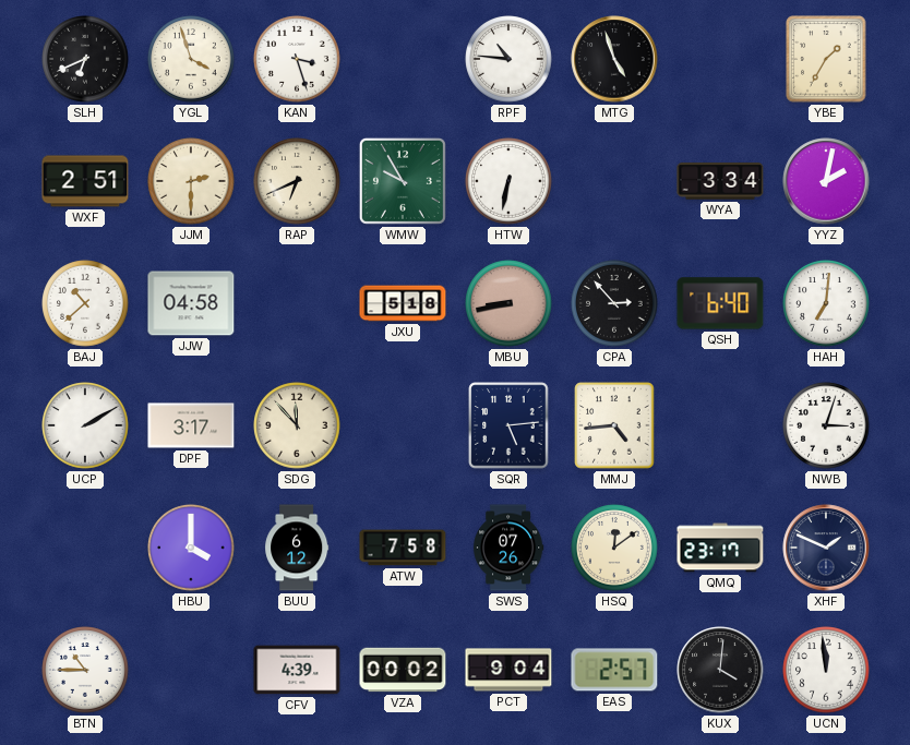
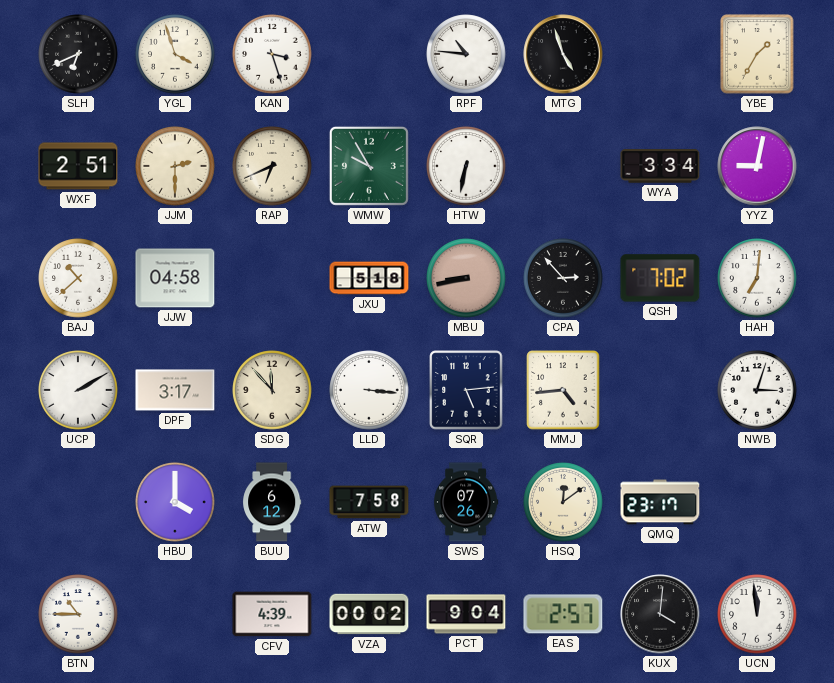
YYZ: 2:02 -> 9:02 (757, 166)
QSH: 6:40 -> 7:02 (660, 278)
LLD: none -> 3:16 (369, 390)
XHF: 1:49 -> none (826, 548)
